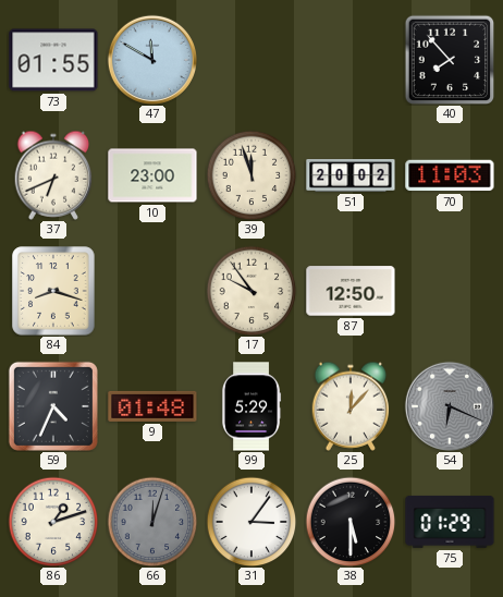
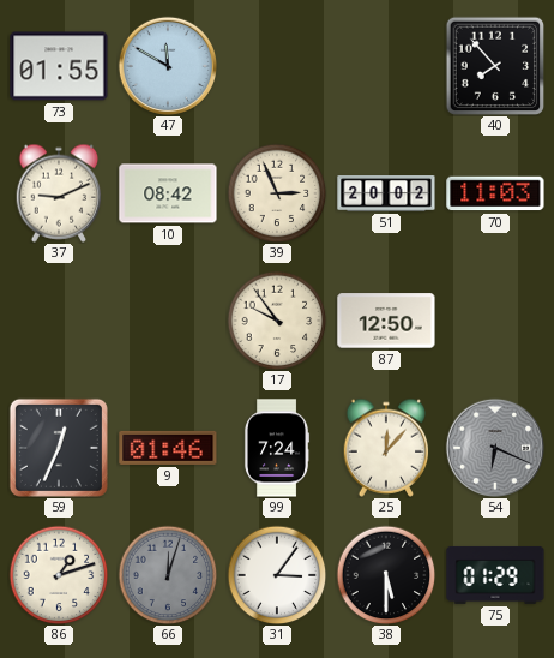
37: 6:41 -> 9:11 (59, 193)
10: 23:00 -> 08:42 (168, 193)
39: 11:57 -> 2:56 (277, 193)
84: 8:18 -> none (53, 291)
59: 4:34 -> 12:34 (59, 448)
9: 01:48 -> 01:46 (168, 448)
99: 5:29 -> 7:24 (277, 448)
